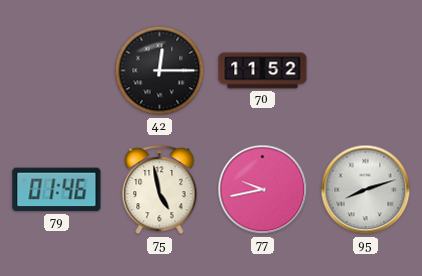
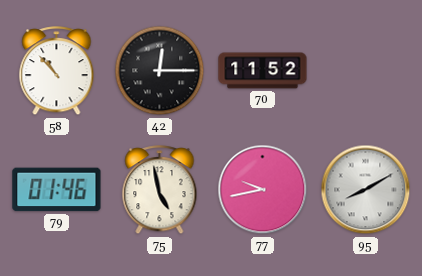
58: none -> 10:53 (57, 71)
95: 8:12 -> 8:10 (366, 190)
